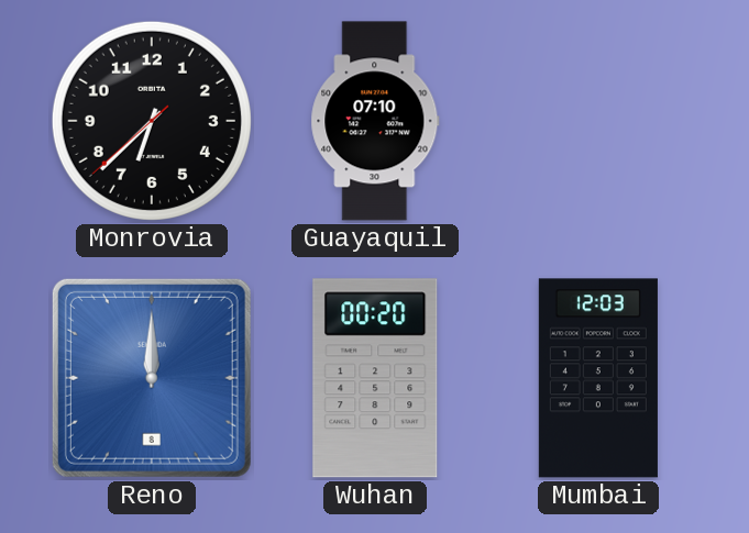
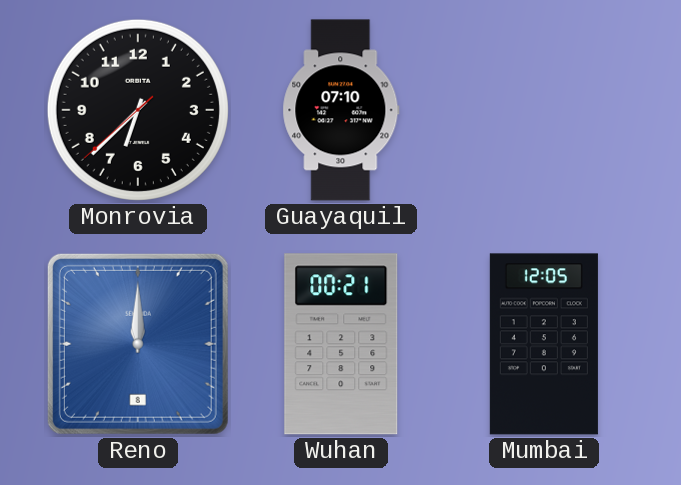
Wuhan: 00:20 -> 00:21 (341, 344)
Mumbai: 12:03 -> 12:05 (544, 344)
